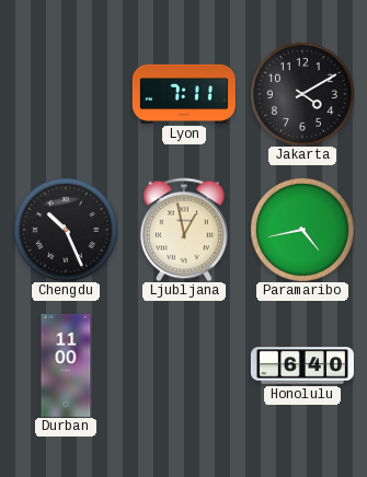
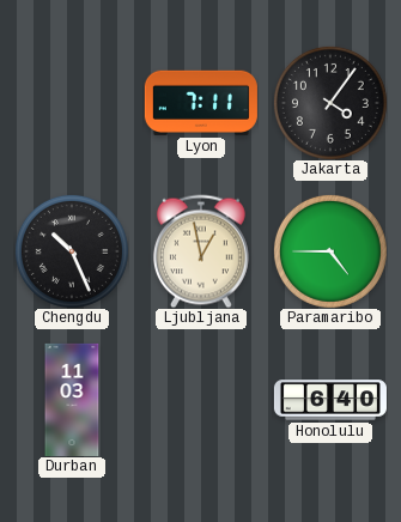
Jakarta: 4:10 -> 4:06 (330, 103)
Paramaribo: 4:43 -> 4:45 (330, 251)
Durban: 11:00 -> 11:03 (72, 400)
